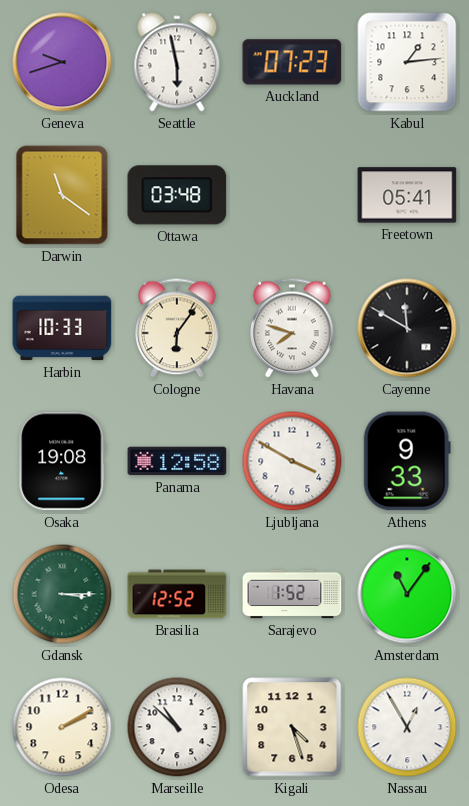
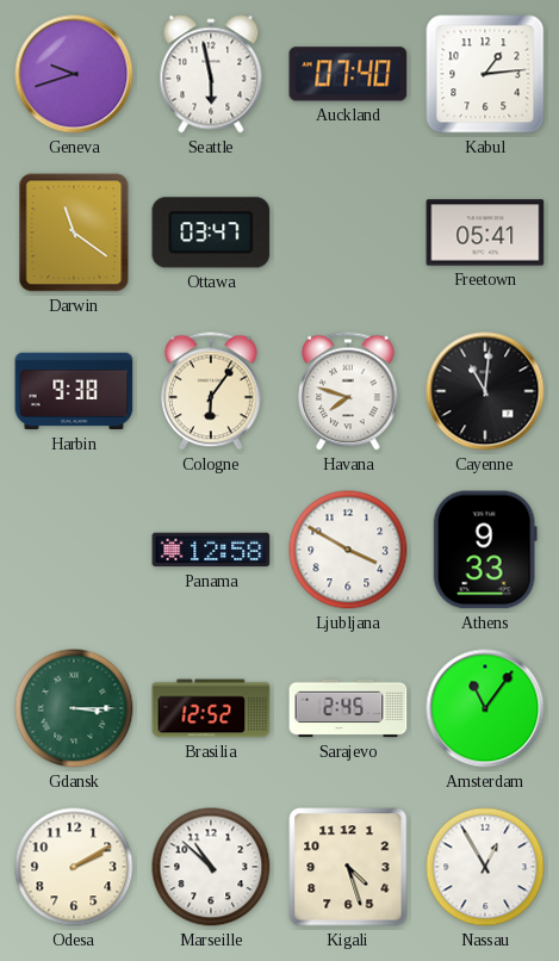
Auckland: 07:23 -> 07:40 (348, 74)
Ottawa: 03:48 -> 03:47 (211, 232)
Harbin: 10:33 -> 9:38 (74, 391)
Cayenne: 11:50 -> 11:01 (485, 391)
Osaka: 19:08 -> none (62, 461)
Sarajevo: 1:52 -> 2:45 (348, 708)
